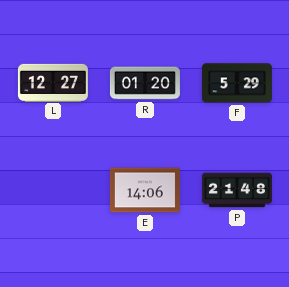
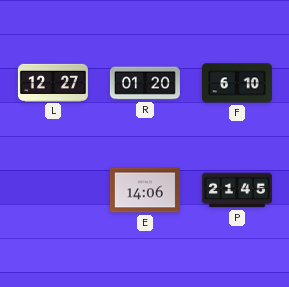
F: 5:29 -> 6:10 (237, 83)
P: 21:48 -> 21:45 (237, 190)
